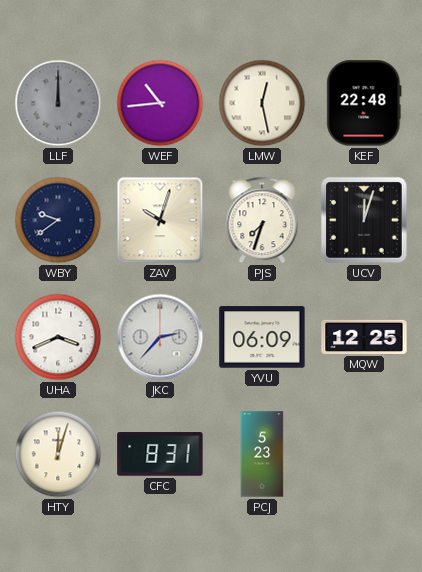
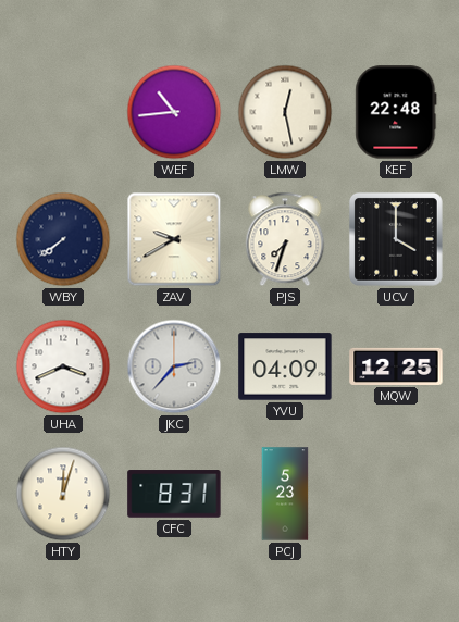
LLF: 12:00 -> none (58, 103)
WBY: 9:39 -> 7:39 (63, 239)
ZAV: 10:03 -> 9:40 (174, 239)
UCV: 12:03 -> 4:00 (396, 239)
YVU: 06:09 -> 04:09 (285, 366)
